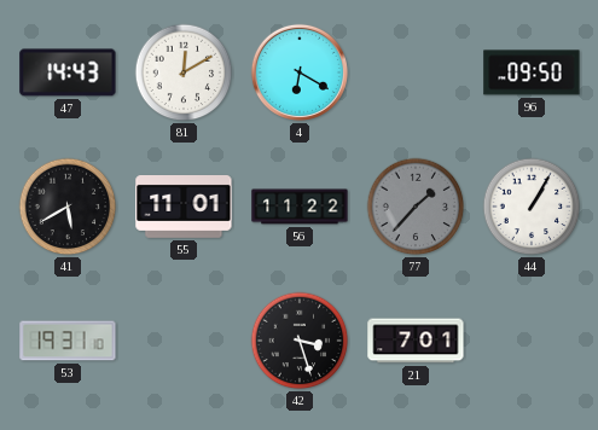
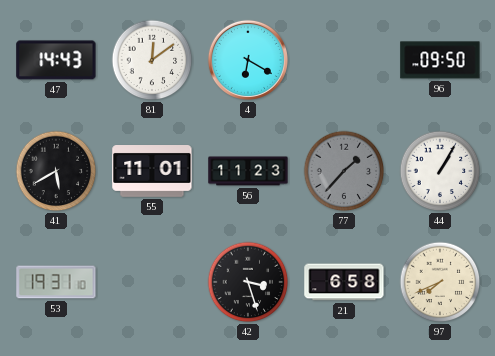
81: 12:10 -> 12:09 (152, 60)
56: 11:22 -> 11:23 (248, 171)
21: 7:01 -> 6:58 (344, 282)
97: none -> 7:41 (440, 282)
